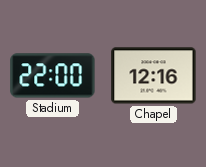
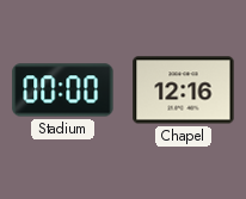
Stadium: 22:00 -> 00:00 (63, 91)
